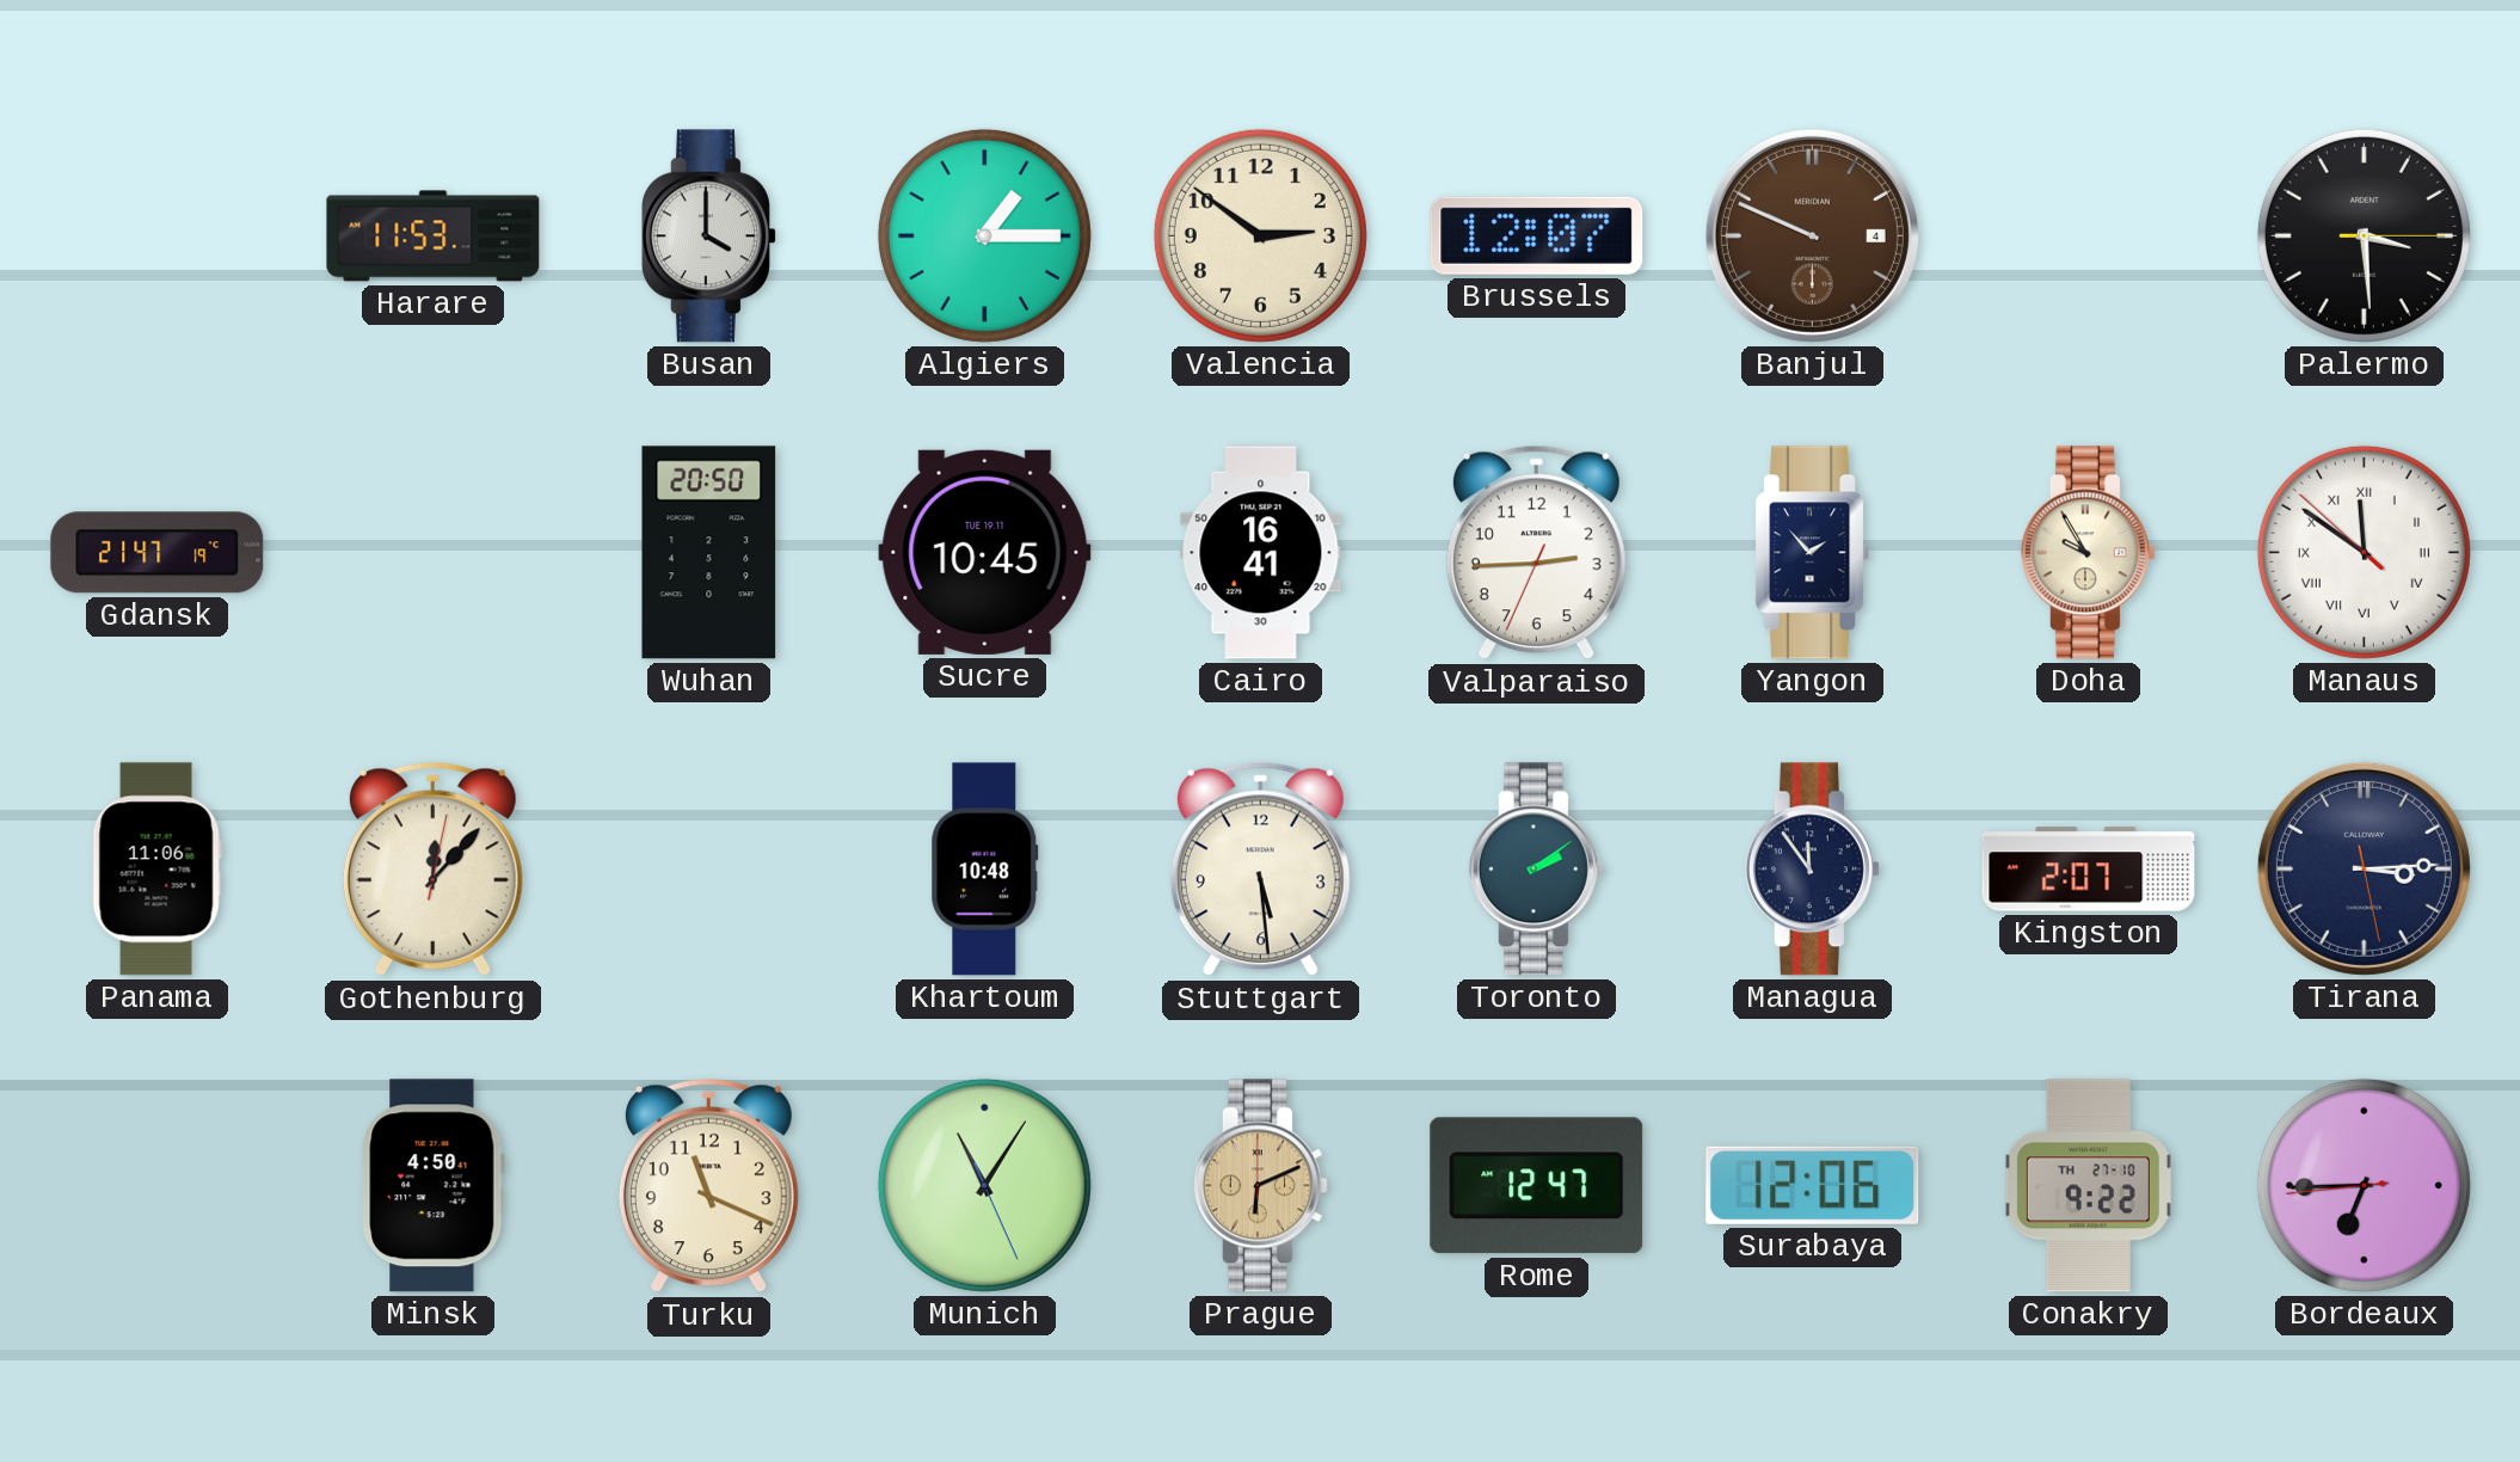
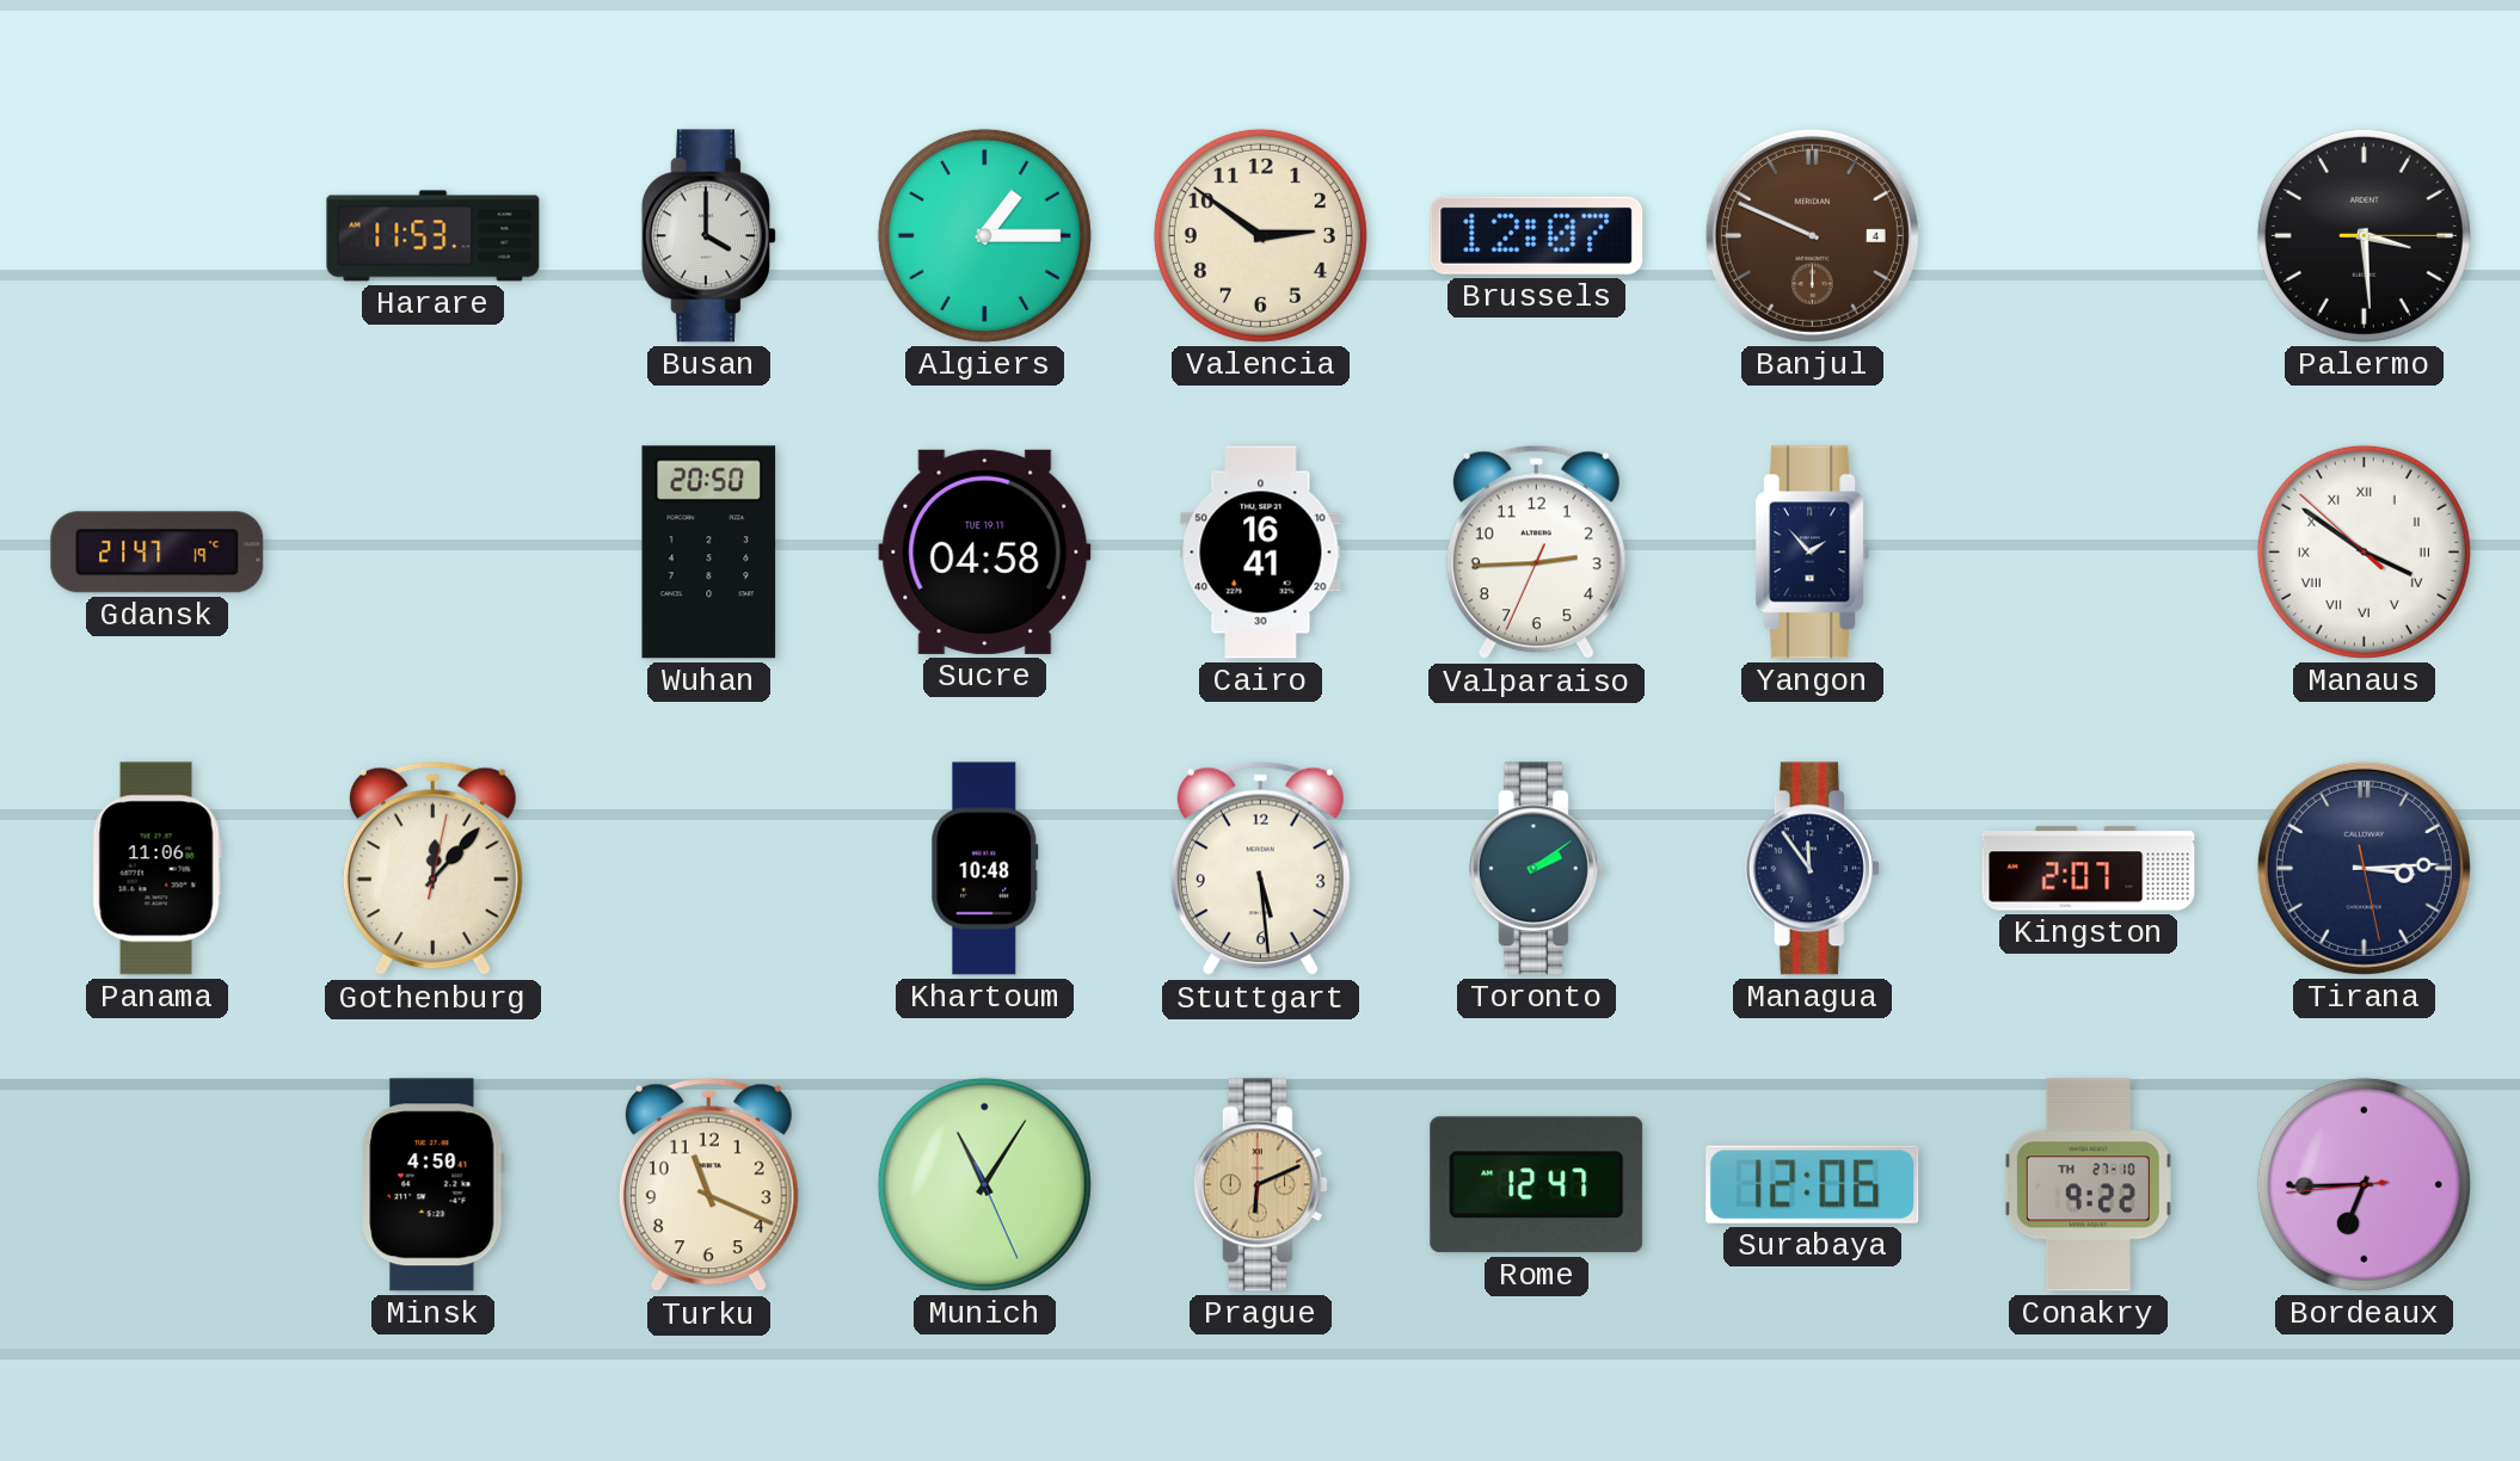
Sucre: 10:45 -> 04:58 (985, 551)
Doha: 9:55 -> none (2088, 553)
Manaus: 11:50 -> 3:50 (2364, 551)
